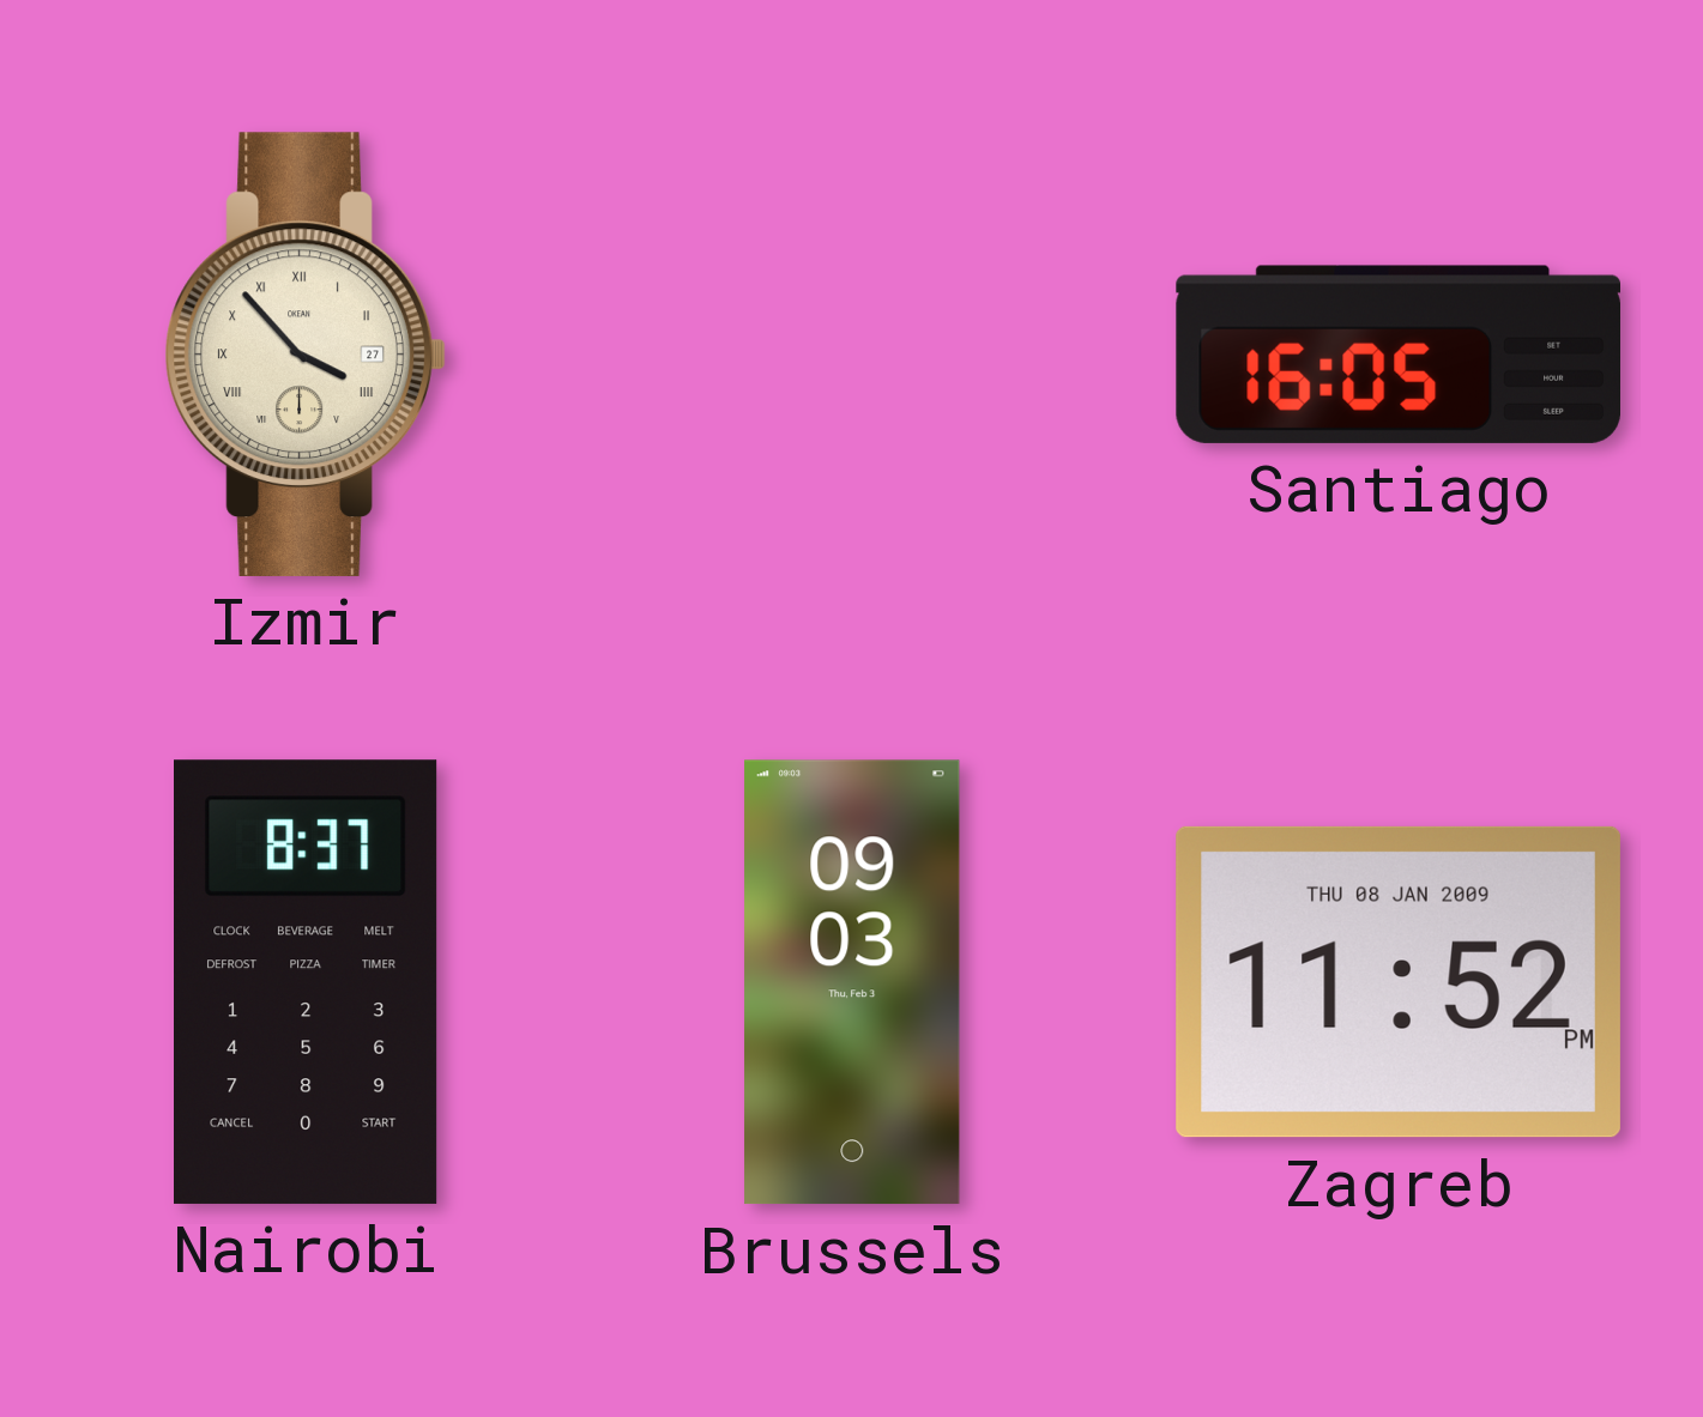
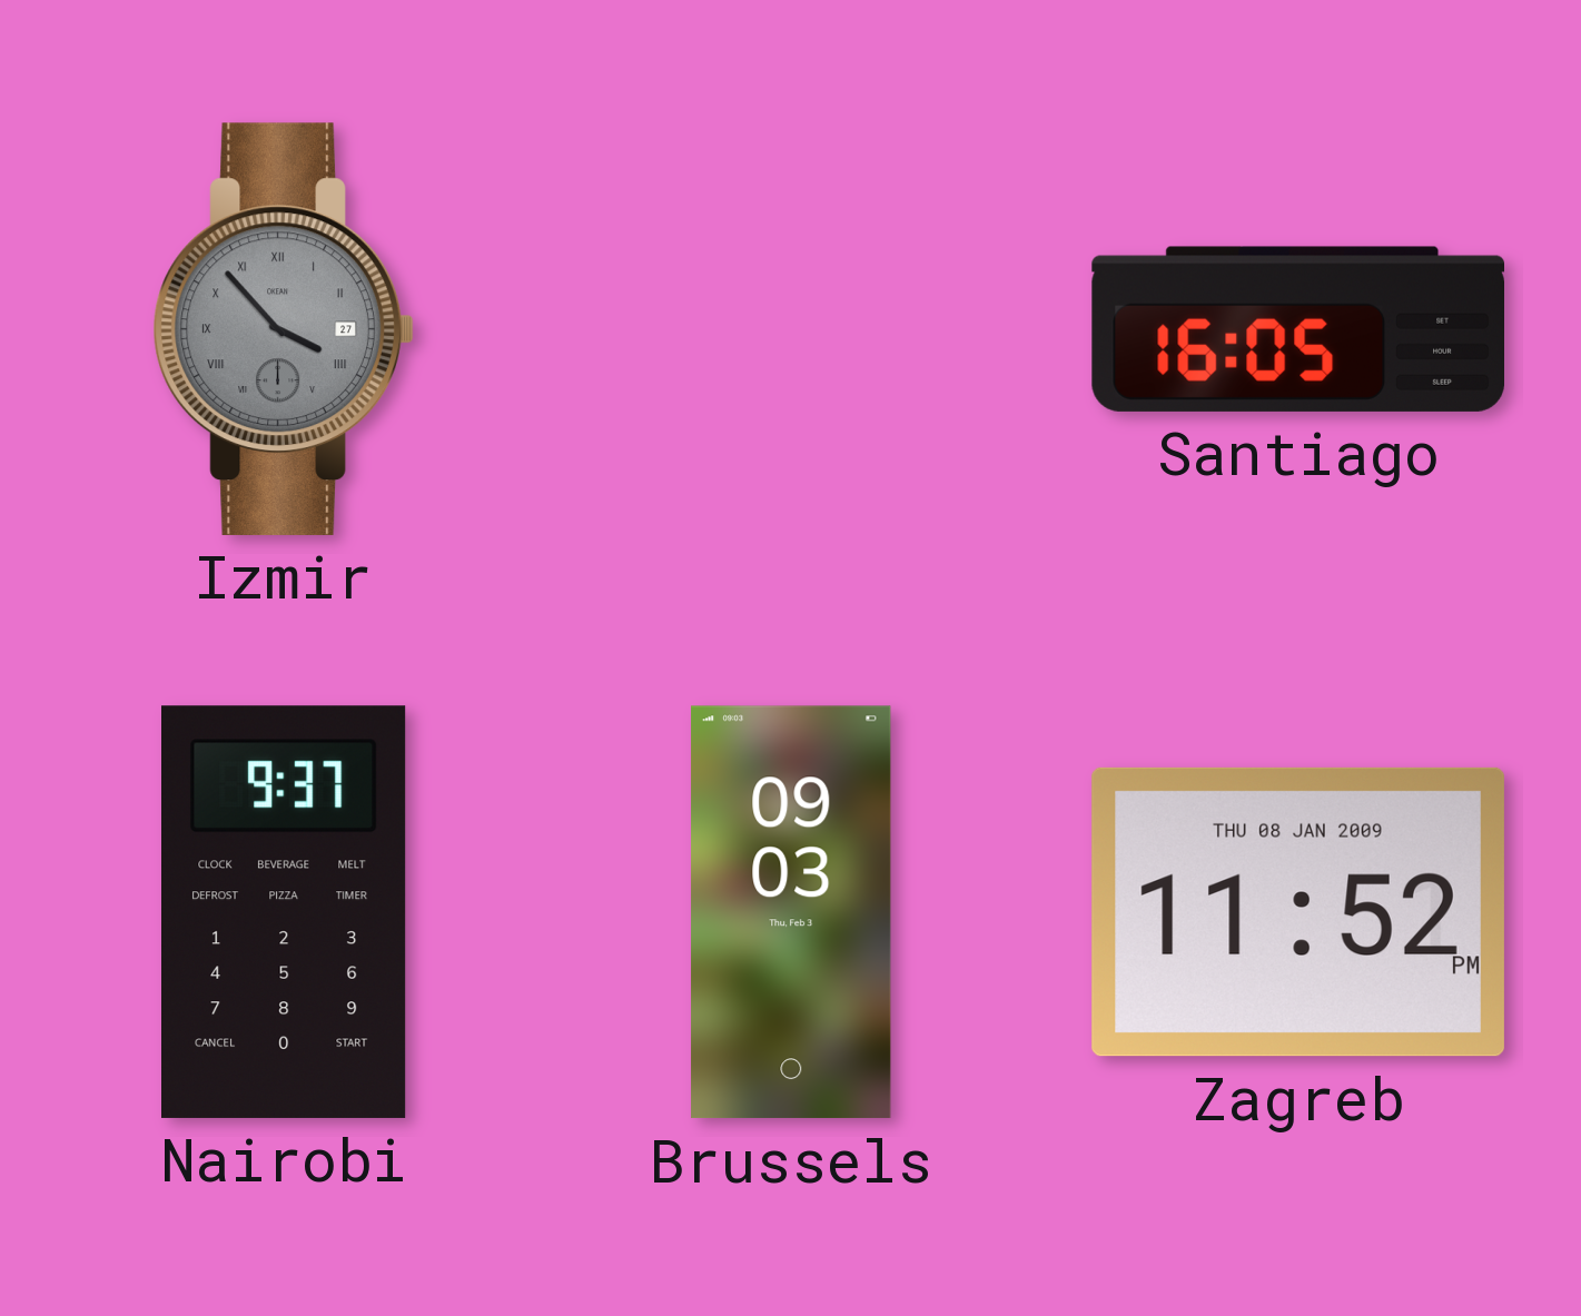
Izmir dial: cream -> grey (284, 329)
Nairobi: 8:37 -> 9:37 (285, 912)
